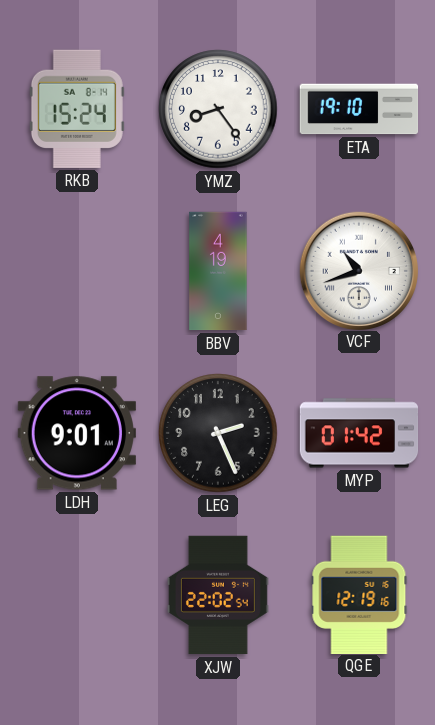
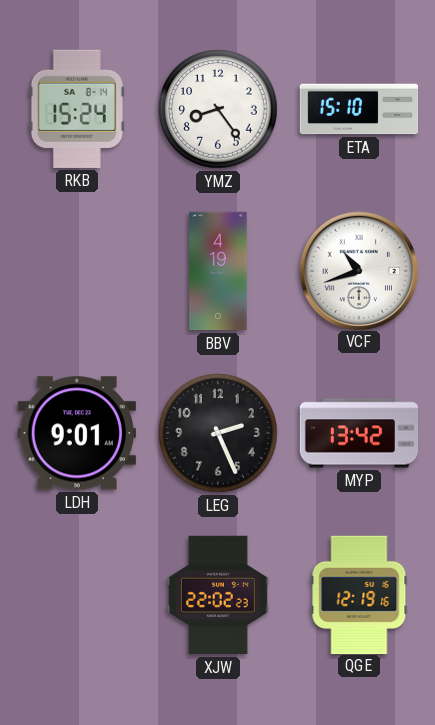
ETA: 19:10 -> 15:10 (359, 109)
MYP: 01:42 -> 13:42 (359, 433)
XJW: 22:02:54 -> 22:02:23 (218, 595)
